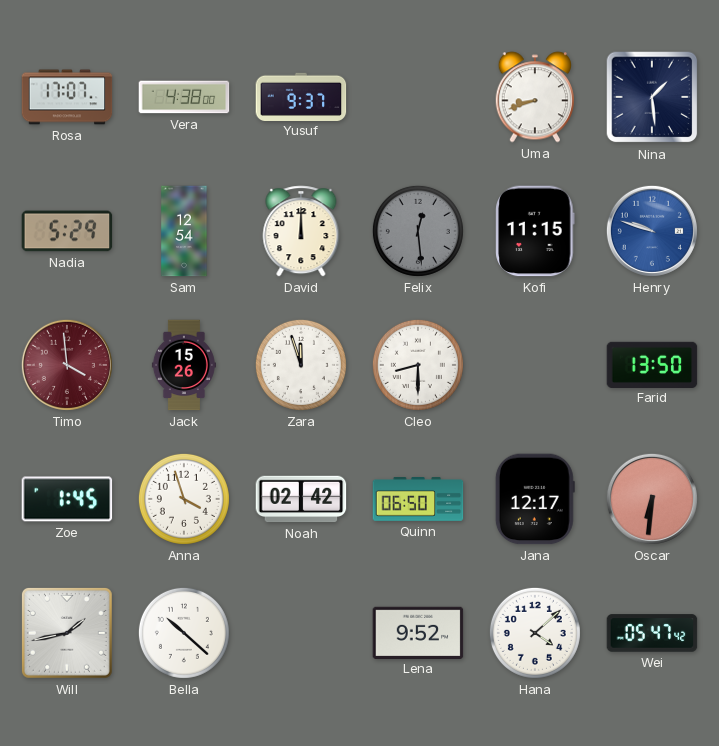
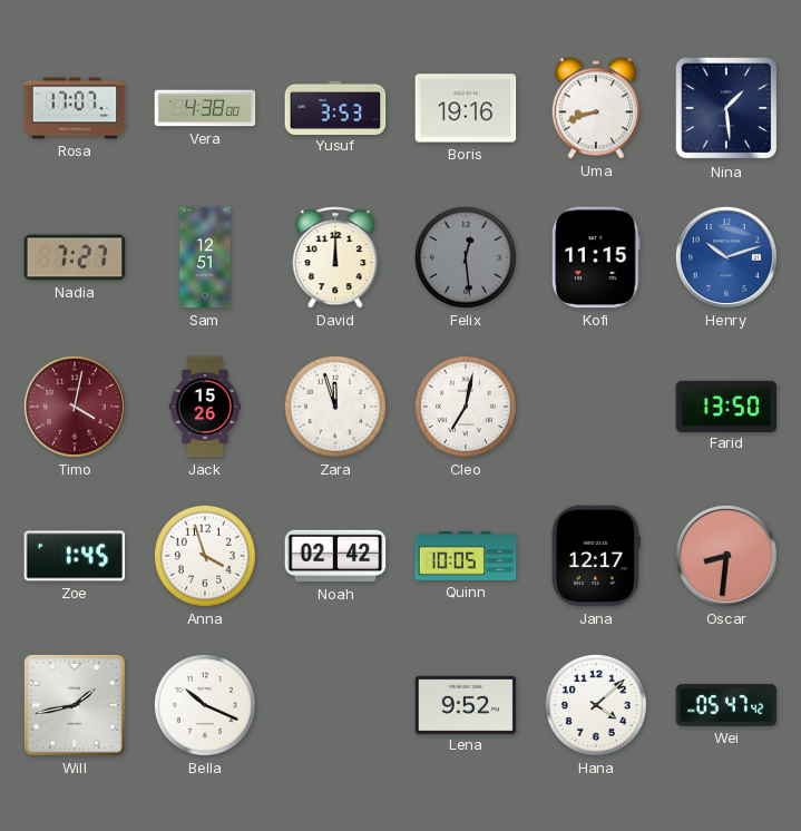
Yusuf: 9:37 -> 3:53 (335, 107)
Boris: none -> 19:16 (466, 108)
Nadia: 5:29 -> 7:27 (75, 257)
Sam: 12:54 -> 12:51 (205, 257)
Henry: 9:48 -> 10:12 (726, 257)
Timo: 3:59 -> 4:02 (75, 407)
Cleo: 8:30 -> 7:02 (466, 407)
Quinn: 06:50 -> 10:05 (466, 557)
Oscar: 6:31 -> 8:31 (726, 556)
Bella: 10:22 -> 10:19 (205, 705)
